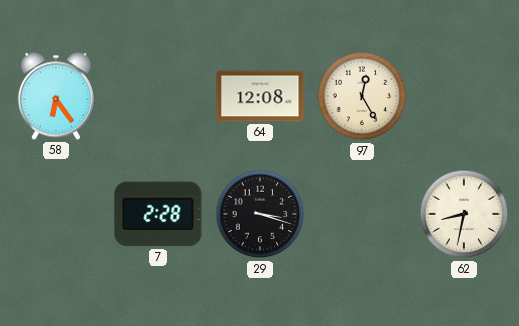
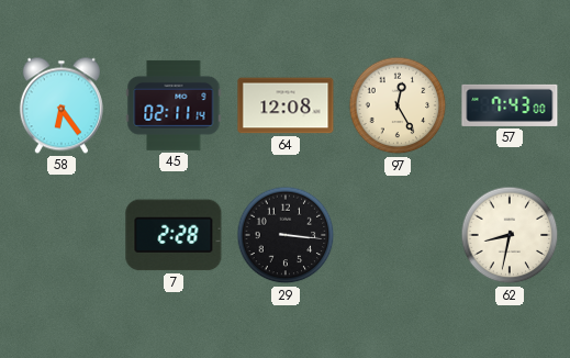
45: none -> 02:11 (174, 105)
57: none -> 7:43 (510, 105)
29: 3:18 -> 3:16 (286, 235)
